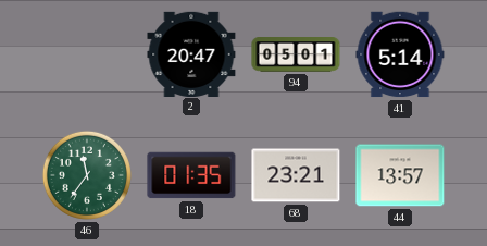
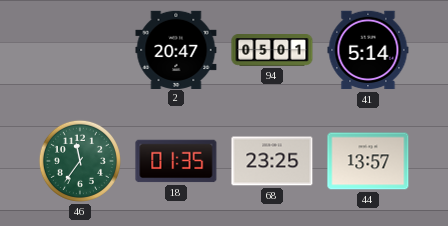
68: 23:21 -> 23:25 (272, 161)
